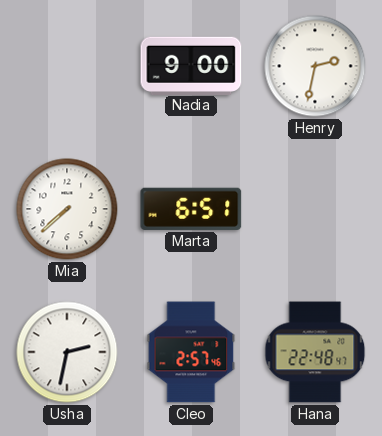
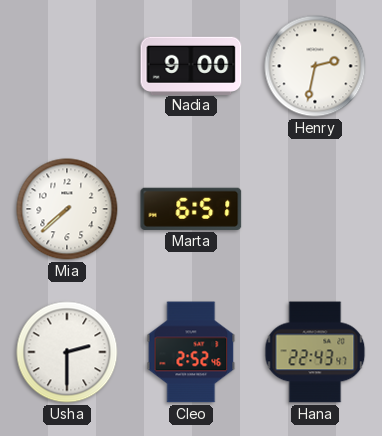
Usha: 2:32 -> 2:30 (67, 352)
Cleo: 2:57 -> 2:52 (191, 352)
Hana: 22:48 -> 22:43 (315, 352)
